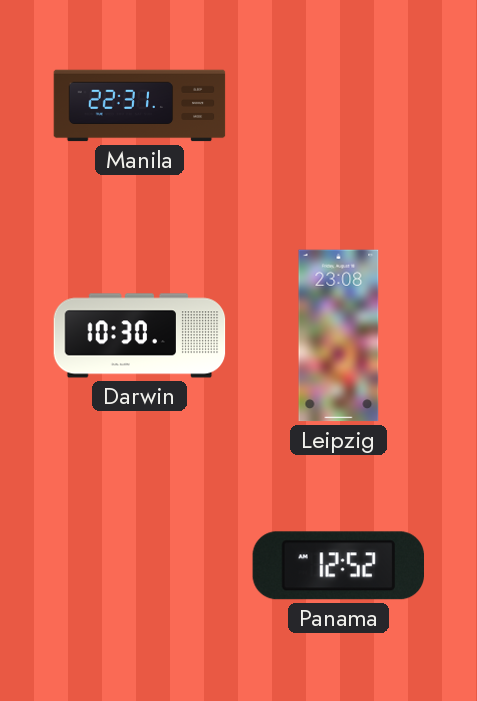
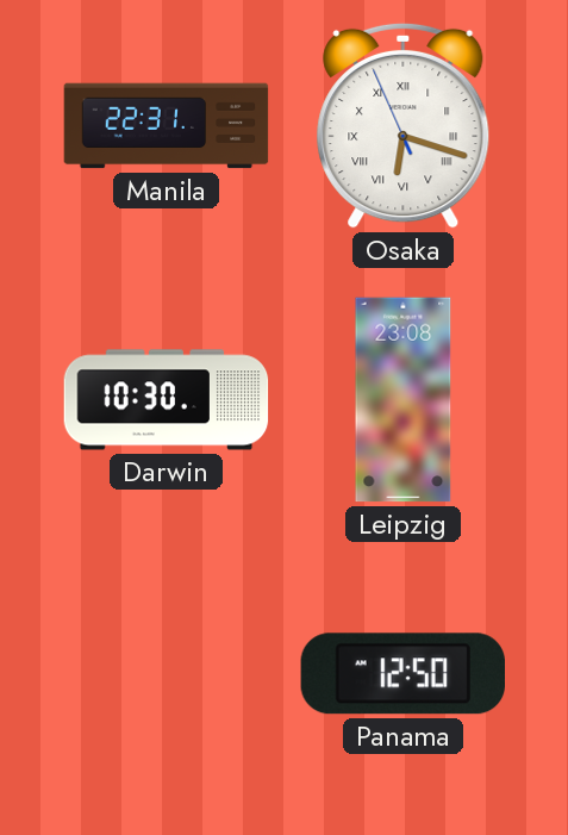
Osaka: none -> 6:17 (404, 125)
Panama: 12:52 -> 12:50 (402, 674)
